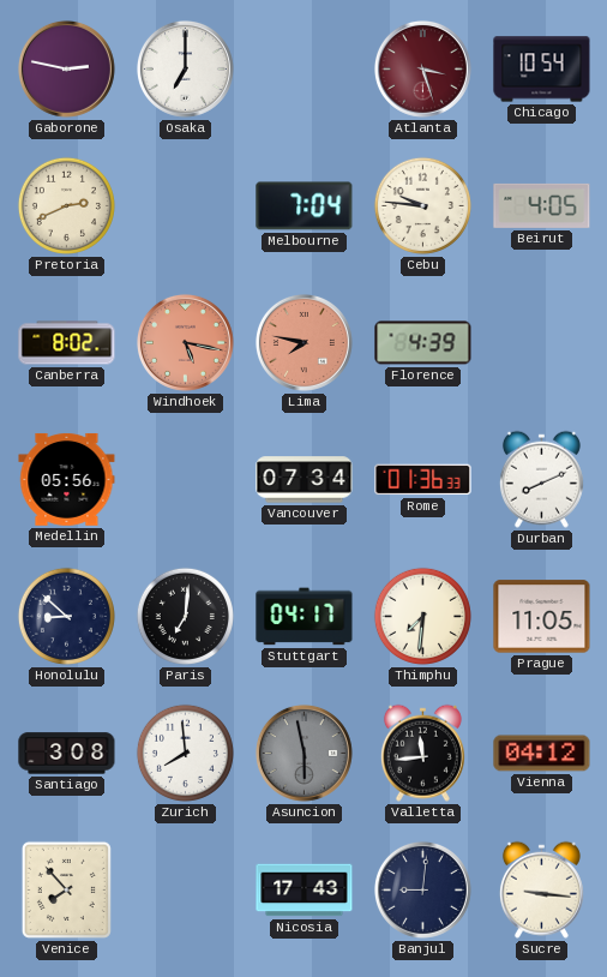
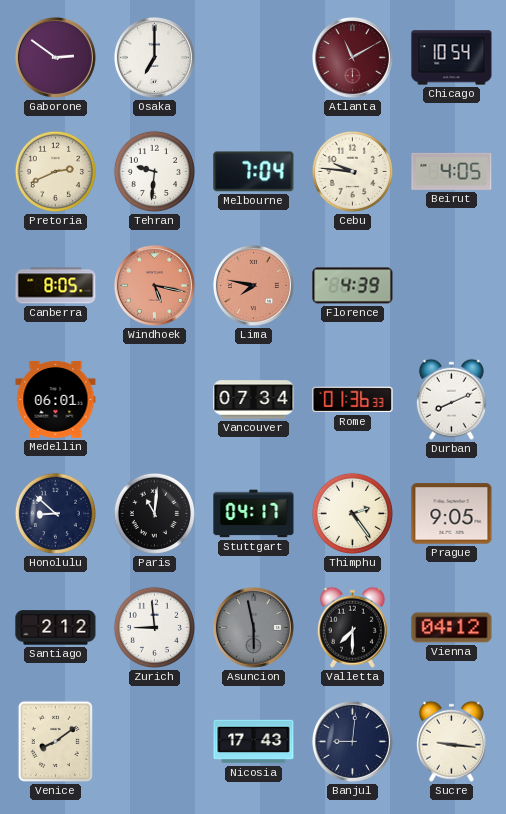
Gaborone: 2:47 -> 2:51 (55, 57)
Atlanta: 3:27 -> 11:10 (352, 57)
Tehran: none -> 9:31 (154, 171)
Canberra: 8:02 -> 8:05 (56, 286)
Medellin: 05:56 -> 06:01 (56, 399)
Paris: 7:01 -> 11:01 (154, 513)
Thimphu: 7:31 -> 2:24 (352, 513)
Prague: 11:05 -> 9:05 (452, 514)
Santiago: 3:08 -> 2:12 (56, 628)
Zurich: 7:59 -> 8:59 (154, 627)
Valletta: 11:44 -> 7:30 (352, 627)
Venice: 7:53 -> 8:09 (55, 741)
